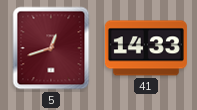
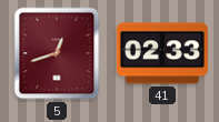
41: 14:33 -> 02:33 (162, 53)
